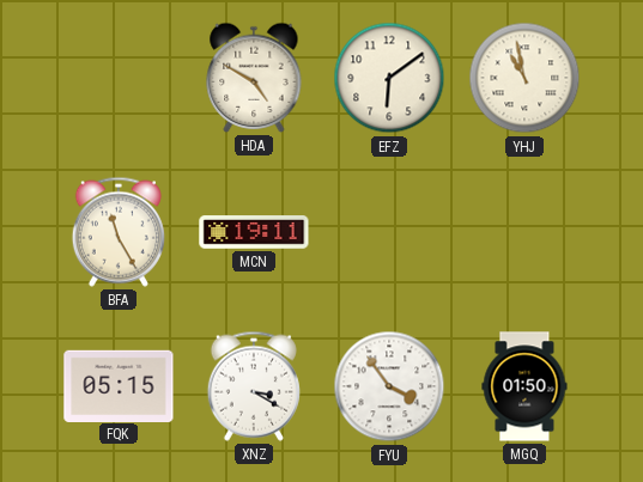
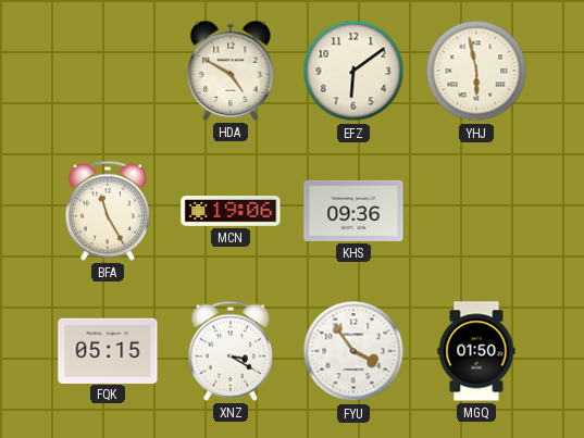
YHJ: 10:58 -> 5:58 (476, 71)
MCN: 19:11 -> 19:06 (231, 211)
KHS: none -> 09:36 (353, 211)
